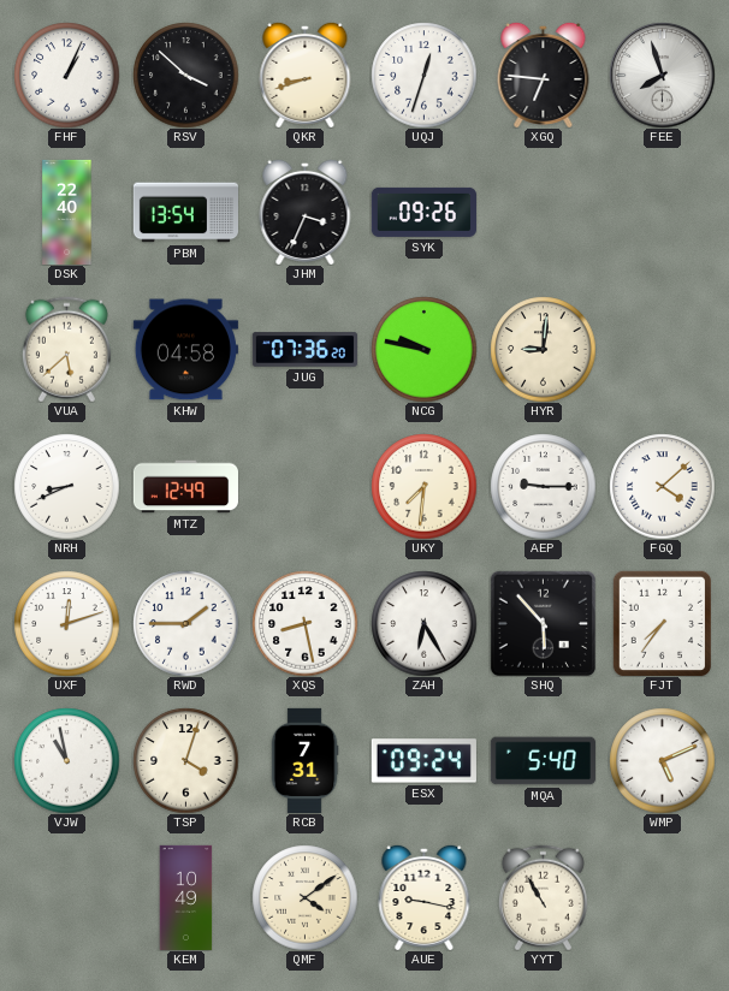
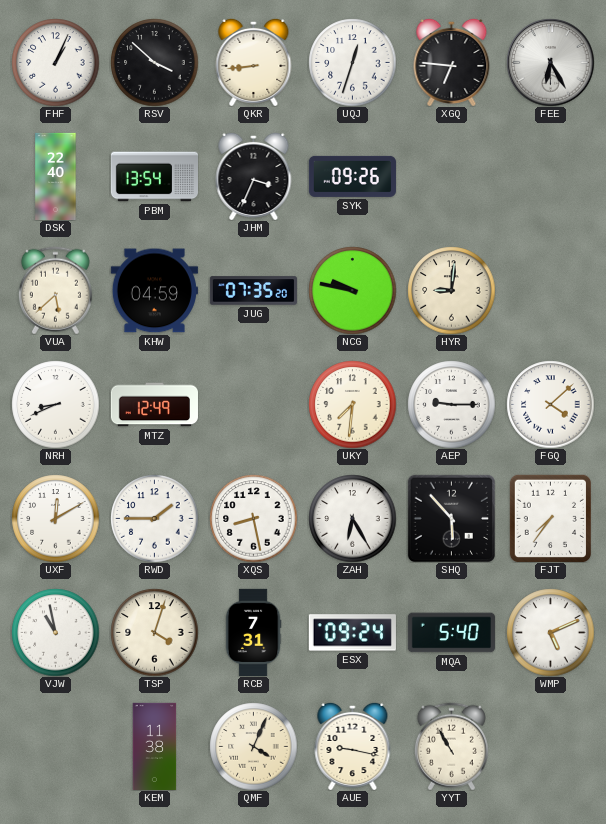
QKR: 8:42 -> 8:44 (254, 62)
FEE: 7:57 -> 6:25 (550, 62)
KHW: 04:58 -> 04:59 (154, 291)
JUG: 07:36 -> 07:35 (253, 291)
UXF: 12:12 -> 12:10 (55, 518)
KEM: 10:49 -> 11:38 (155, 746)
QMF: 4:09 -> 4:04 (253, 746)
